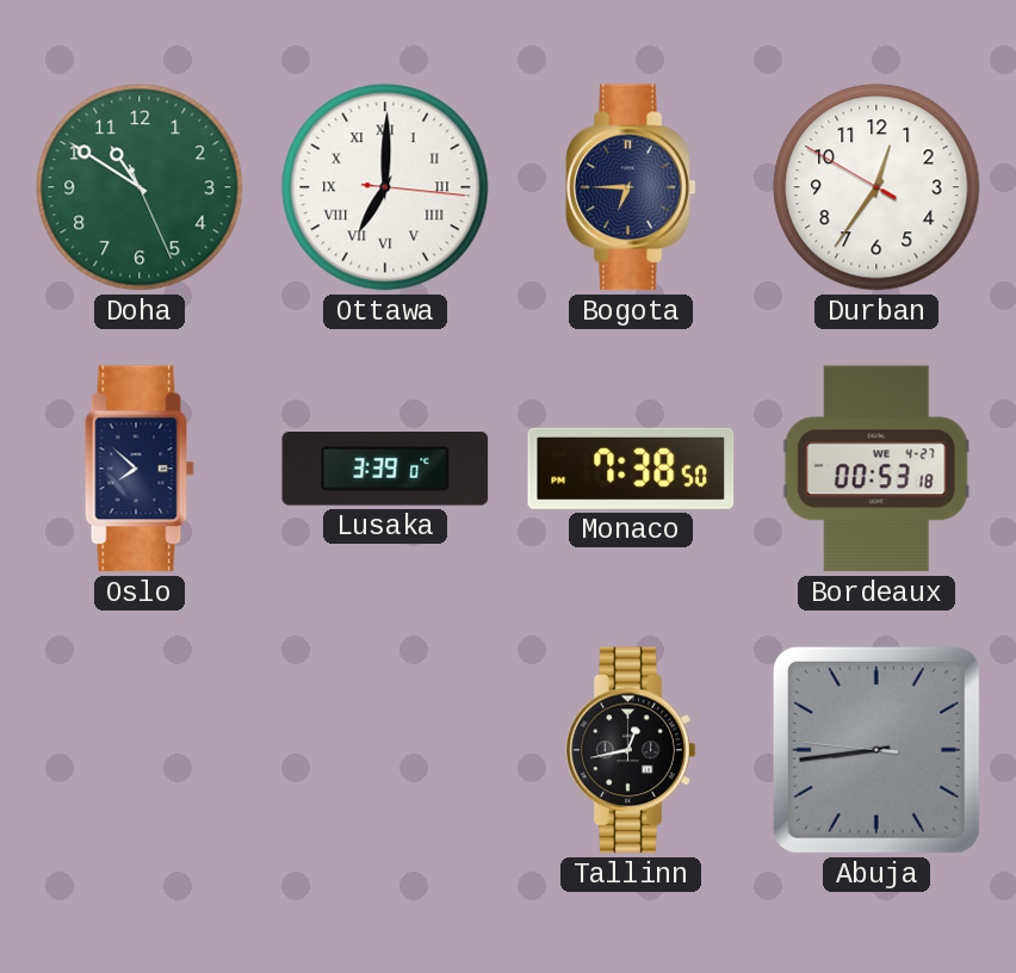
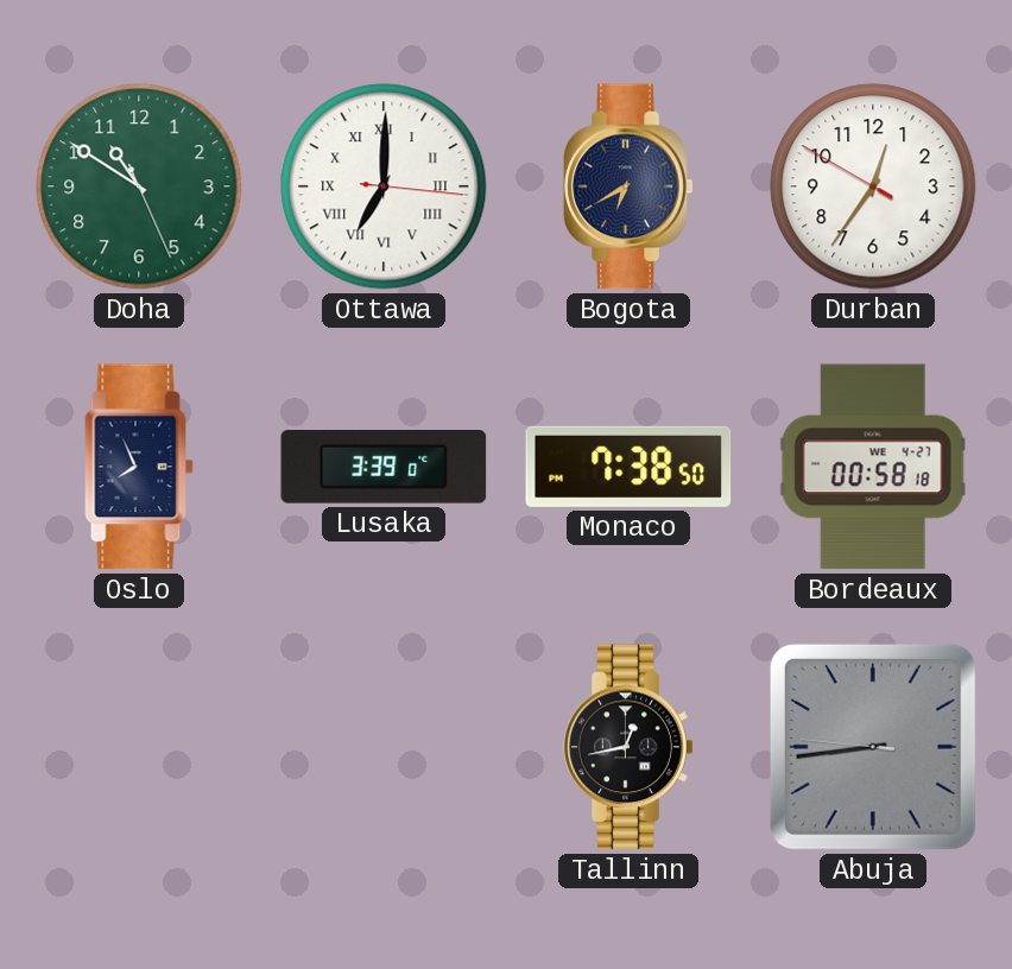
Bogota: 6:45 -> 6:40 (628, 186)
Oslo: 7:52 -> 7:56 (139, 467)
Bordeaux: 00:53 -> 00:58 (873, 467)
